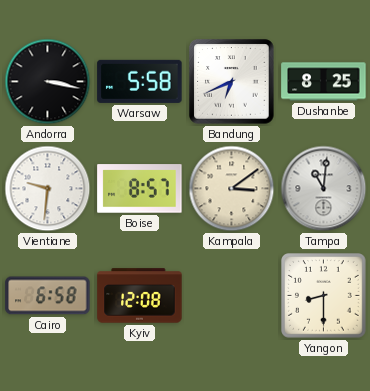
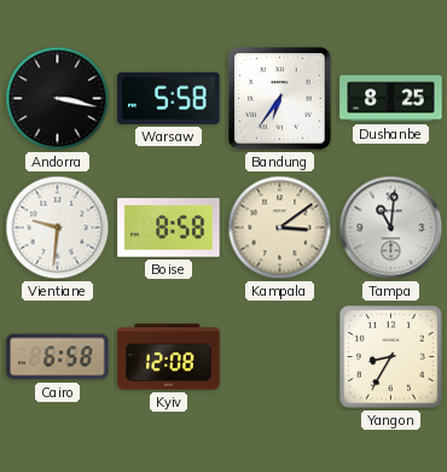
Bandung: 6:41 -> 6:36 (280, 99)
Boise: 8:57 -> 8:58 (169, 228)
Yangon: 8:30 -> 8:35 (391, 357)
